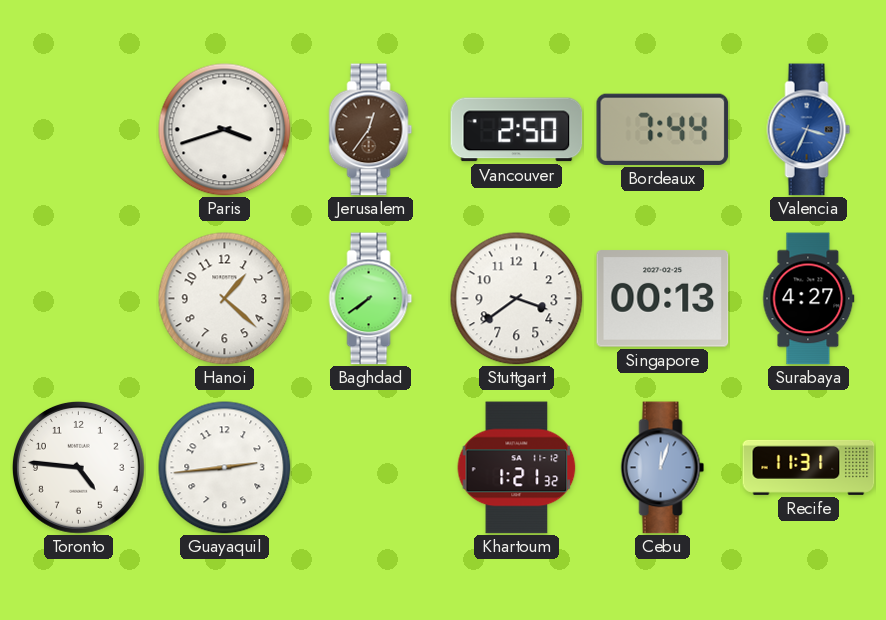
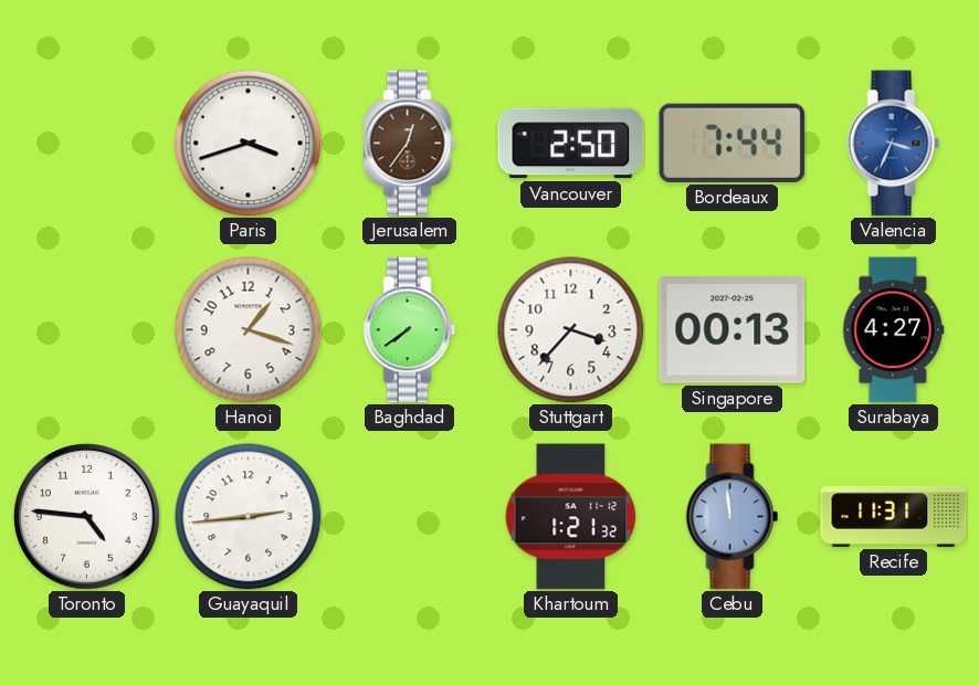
Hanoi: 1:22 -> 1:18 (249, 330)
Stuttgart: 3:39 -> 3:37 (571, 330)
Cebu: 12:03 -> 11:59 (733, 517)
